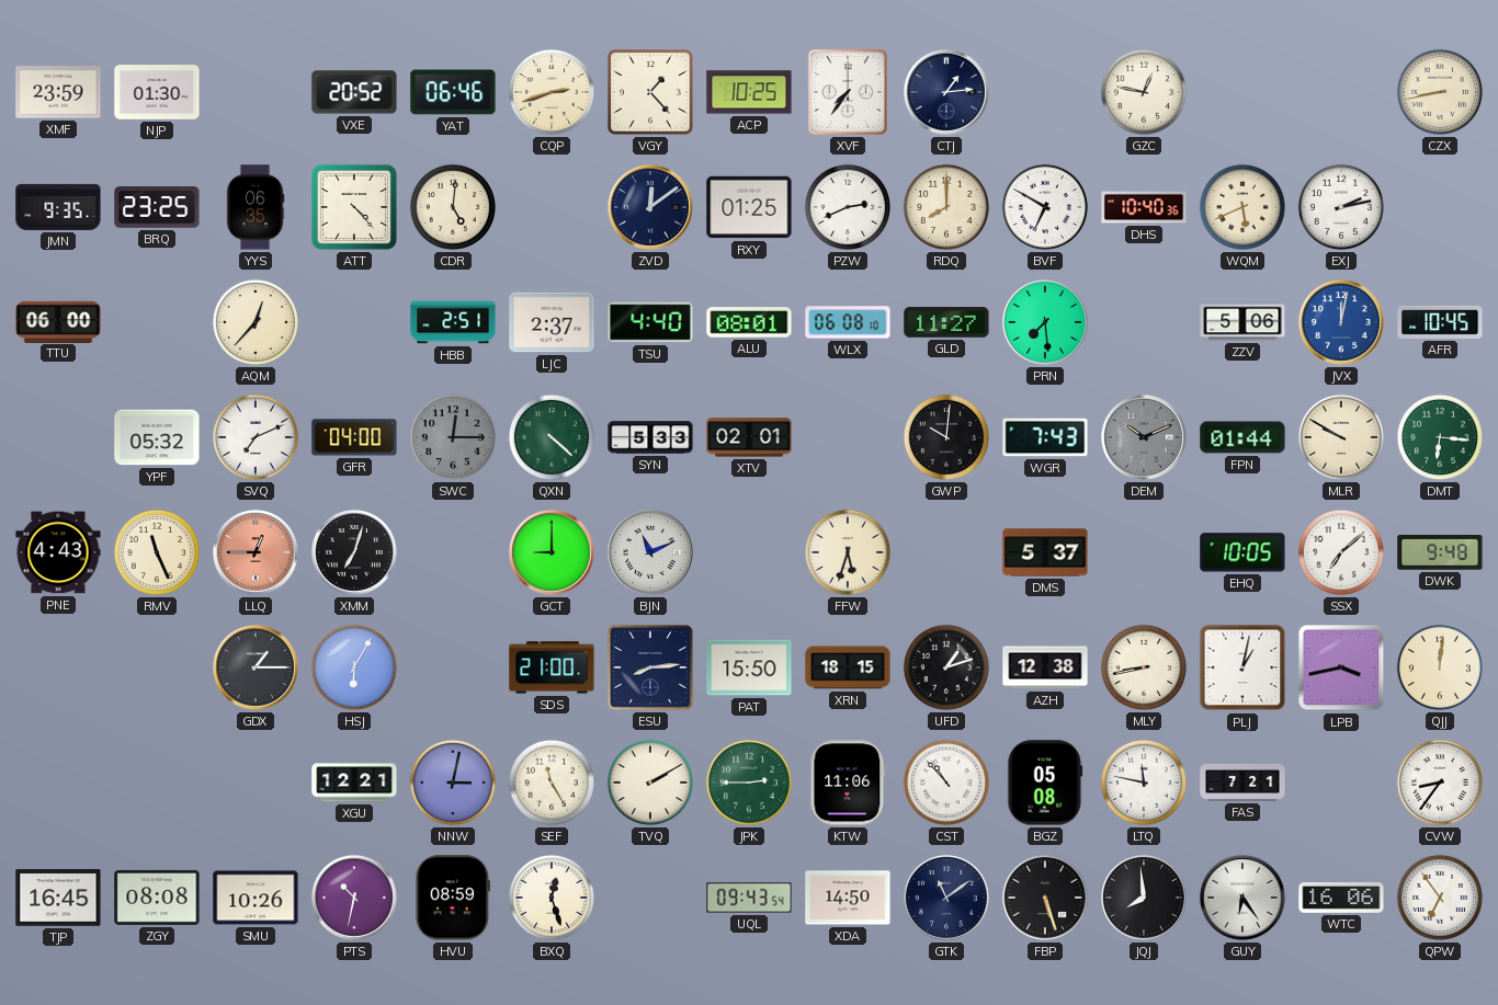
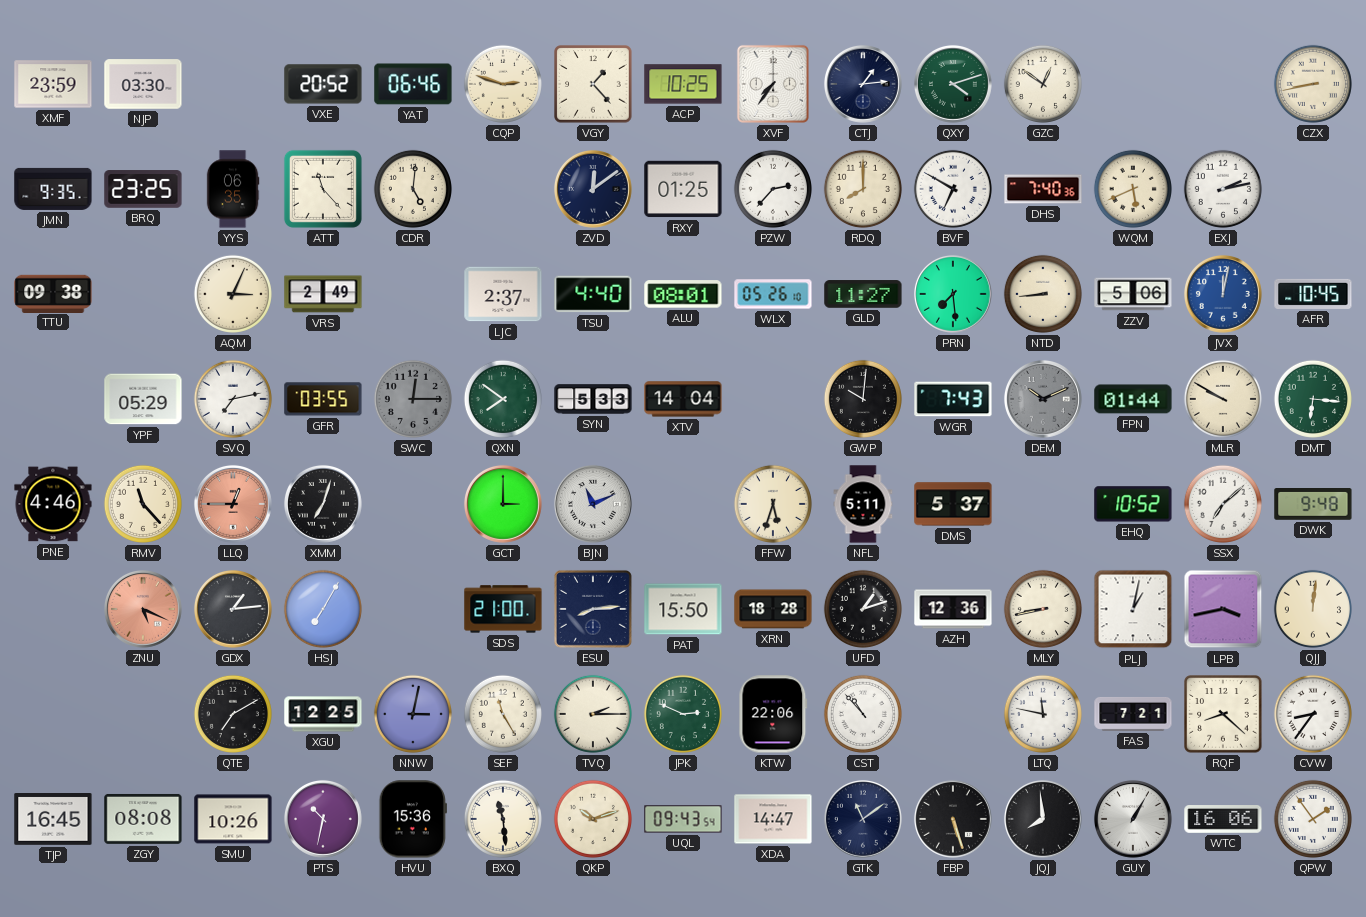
NJP: 01:30 -> 03:30 (143, 84)
CQP: 2:42 -> 2:48 (503, 84)
QXY: none -> 4:12 (953, 84)
GZC: 12:47 -> 12:51 (1043, 84)
ATT: 4:23 -> 11:23 (323, 189)
PZW: 2:41 -> 2:37 (773, 189)
DHS: 10:40 -> 7:40 (1043, 189)
TTU: 06:00 -> 09:38 (53, 293)
AQM: 12:37 -> 3:04 (233, 294)
VRS: none -> 2:49 (323, 294)
HBB: 2:51 -> none (453, 322)
WLX: 06:08 -> 05:26 (773, 294)
NTD: none -> 8:44 (1043, 294)
YPF: 05:32 -> 05:29 (143, 399)
SVQ: 7:11 -> 7:13 (233, 399)
GFR: 04:00 -> 03:55 (323, 399)
QXN: 4:22 -> 7:51 (503, 399)
XTV: 02:01 -> 14:04 (683, 399)
PNE: 4:43 -> 4:46 (53, 504)
RMV: 11:26 -> 11:23 (143, 504)
GCT: 9:00 -> 3:00 (503, 504)
NFL: none -> 5:11 (863, 504)
EHQ: 10:05 -> 10:52 (1133, 504)
ZNU: none -> 5:19 (143, 609)
GDX: 1:15 -> 1:14 (233, 609)
HSJ: 6:05 -> 7:05 (323, 609)
XRN: 18:15 -> 18:28 (773, 609)
AZH: 12:38 -> 12:36 (953, 609)
QTE: none -> 7:10 (233, 714)
XGU: 12:21 -> 12:25 (323, 714)
TVQ: 2:10 -> 2:15 (593, 714)
JPK: 2:45 -> 2:49 (683, 714)
KTW: 11:06 -> 22:06 (773, 714)
BGZ: 05:08 -> none (1045, 783)
RQF: none -> 8:22 (1223, 714)
HVU: 08:59 -> 15:36 (413, 819)
BXQ: 12:27 -> 11:29 (503, 819)
QKP: none -> 10:12 (593, 819)
XDA: 14:50 -> 14:47 (773, 819)
GUY: 6:24 -> 1:05 (1133, 819)
QPW: 6:54 -> 1:54 (1313, 819)
